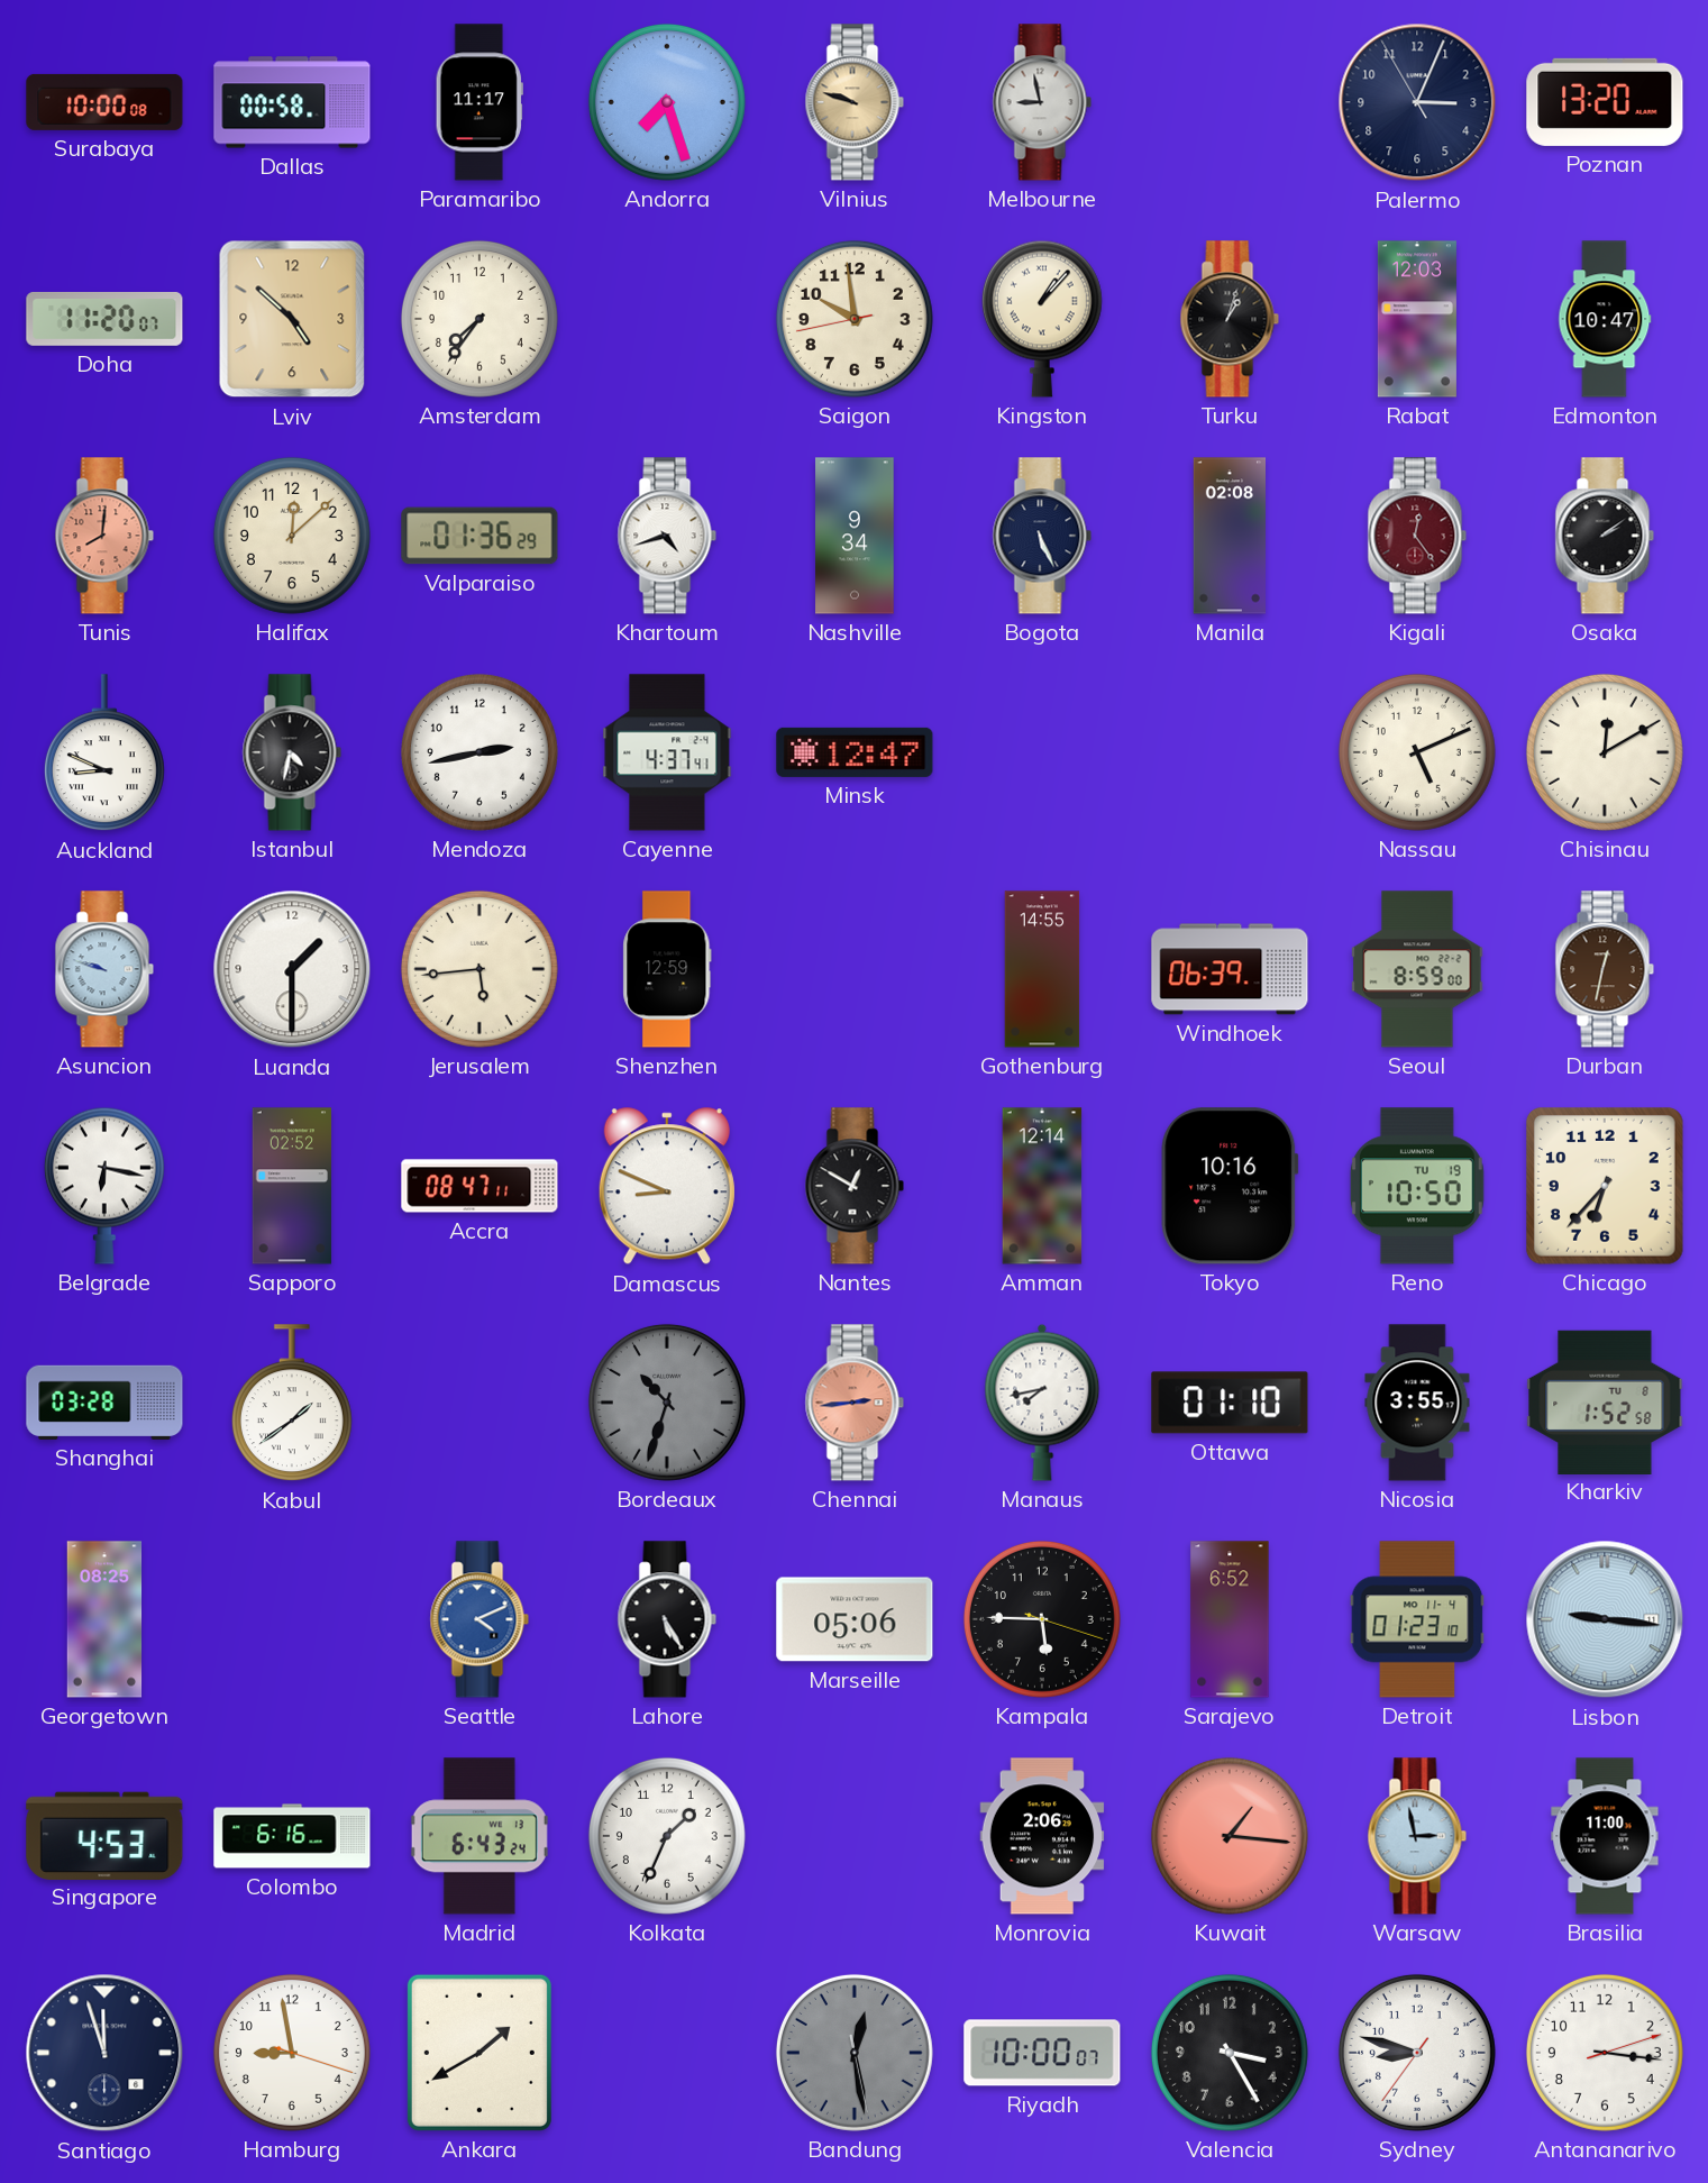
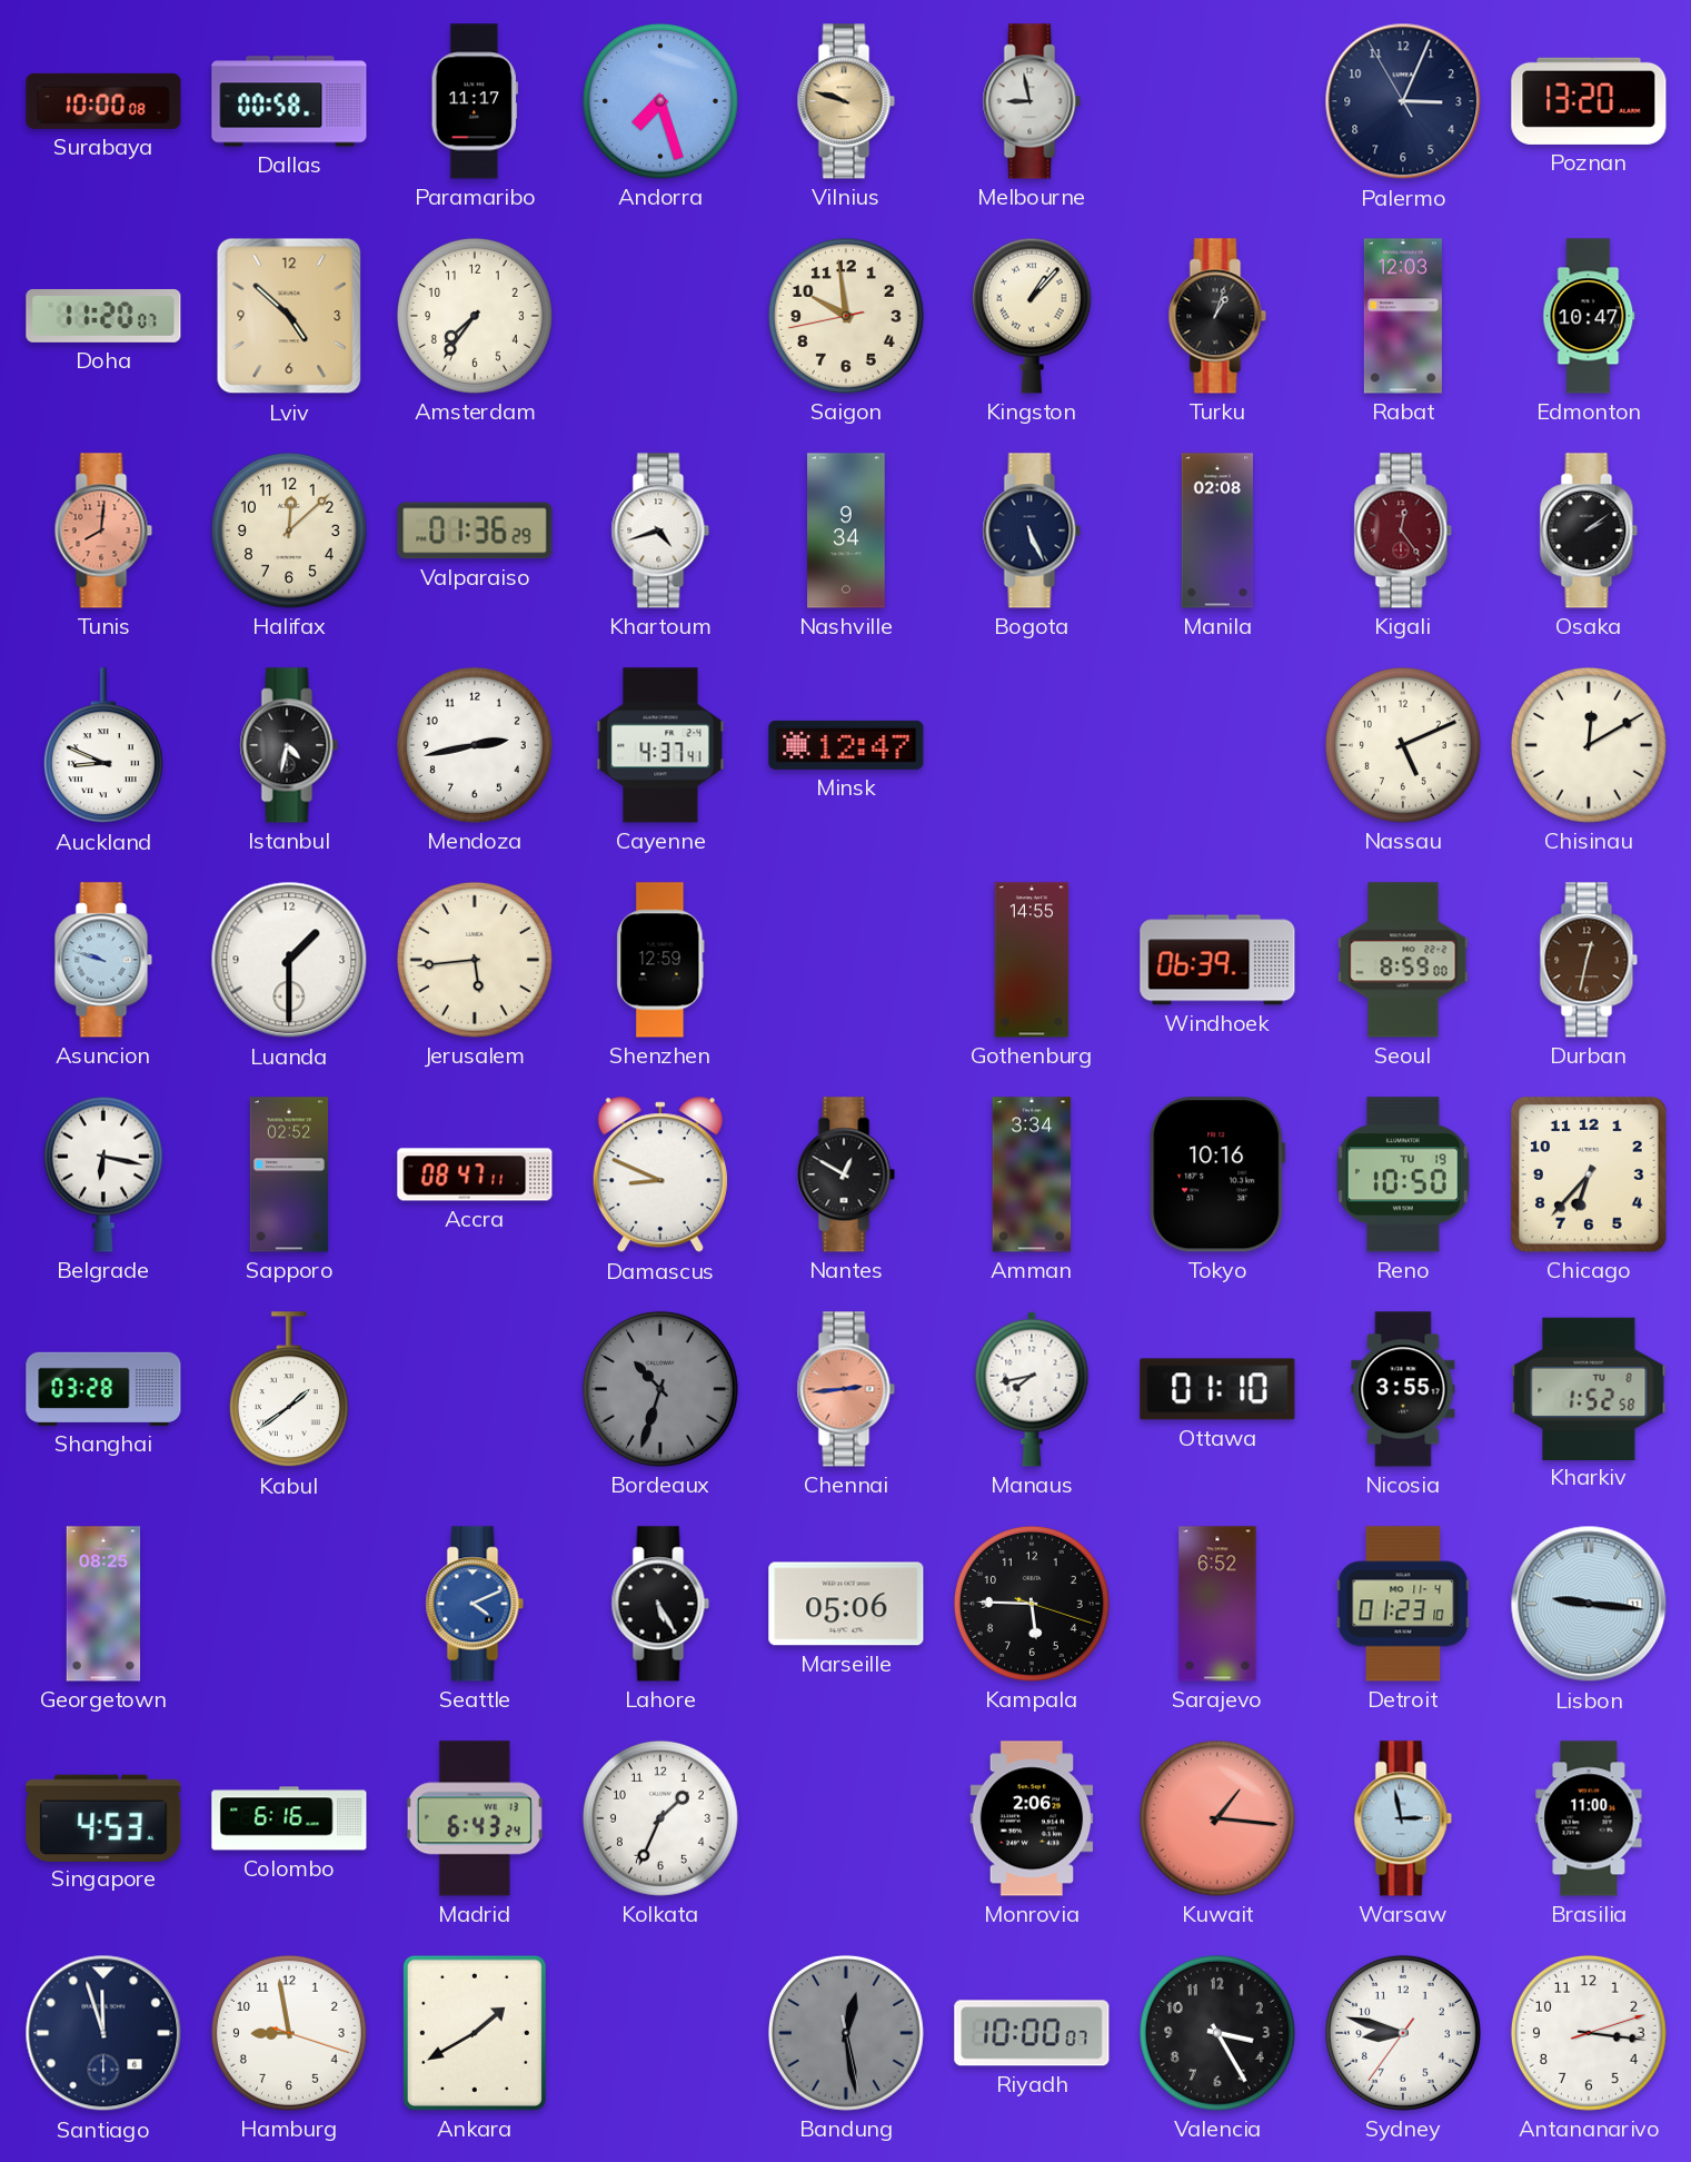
Amman: 12:14 -> 3:34 (1032, 1174)
